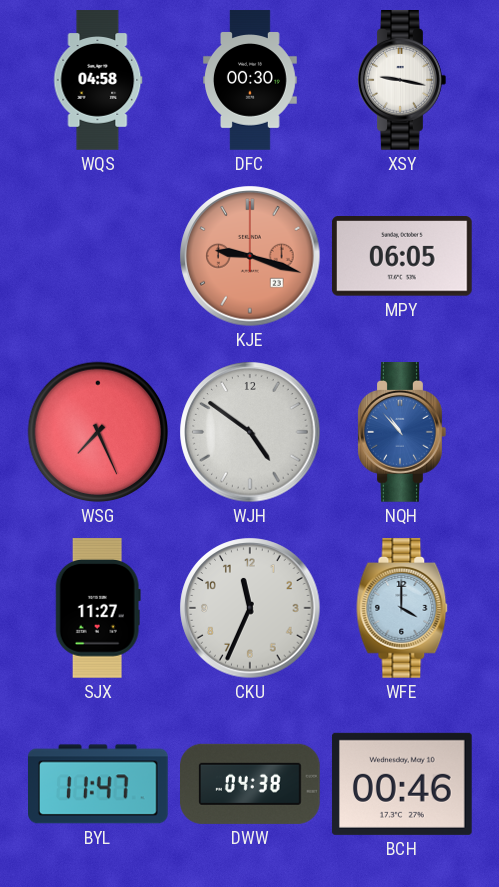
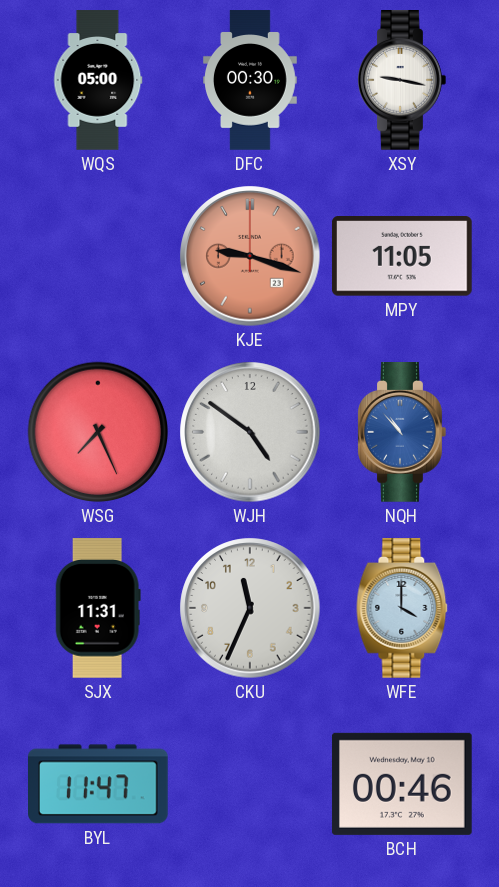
WQS: 04:58 -> 05:00 (98, 80)
MPY: 06:05 -> 11:05 (402, 257)
SJX: 11:27 -> 11:31 (98, 609)
DWW: 04:38 -> none (251, 784)
